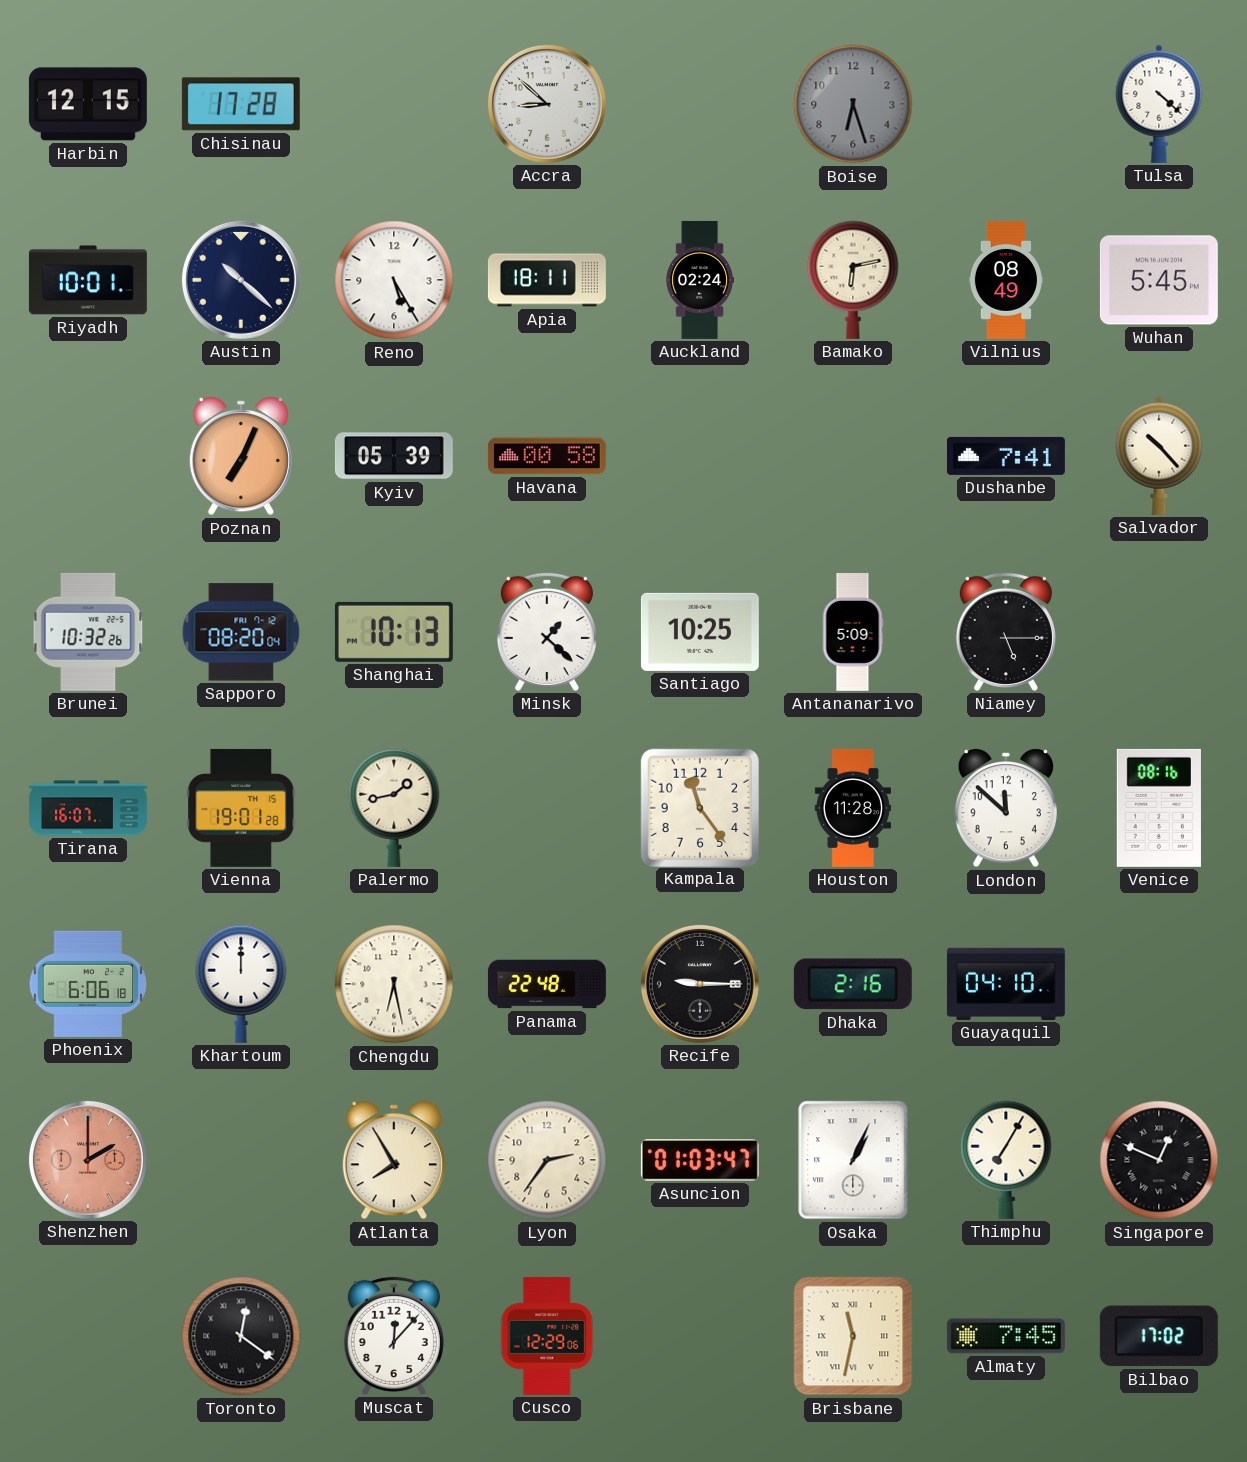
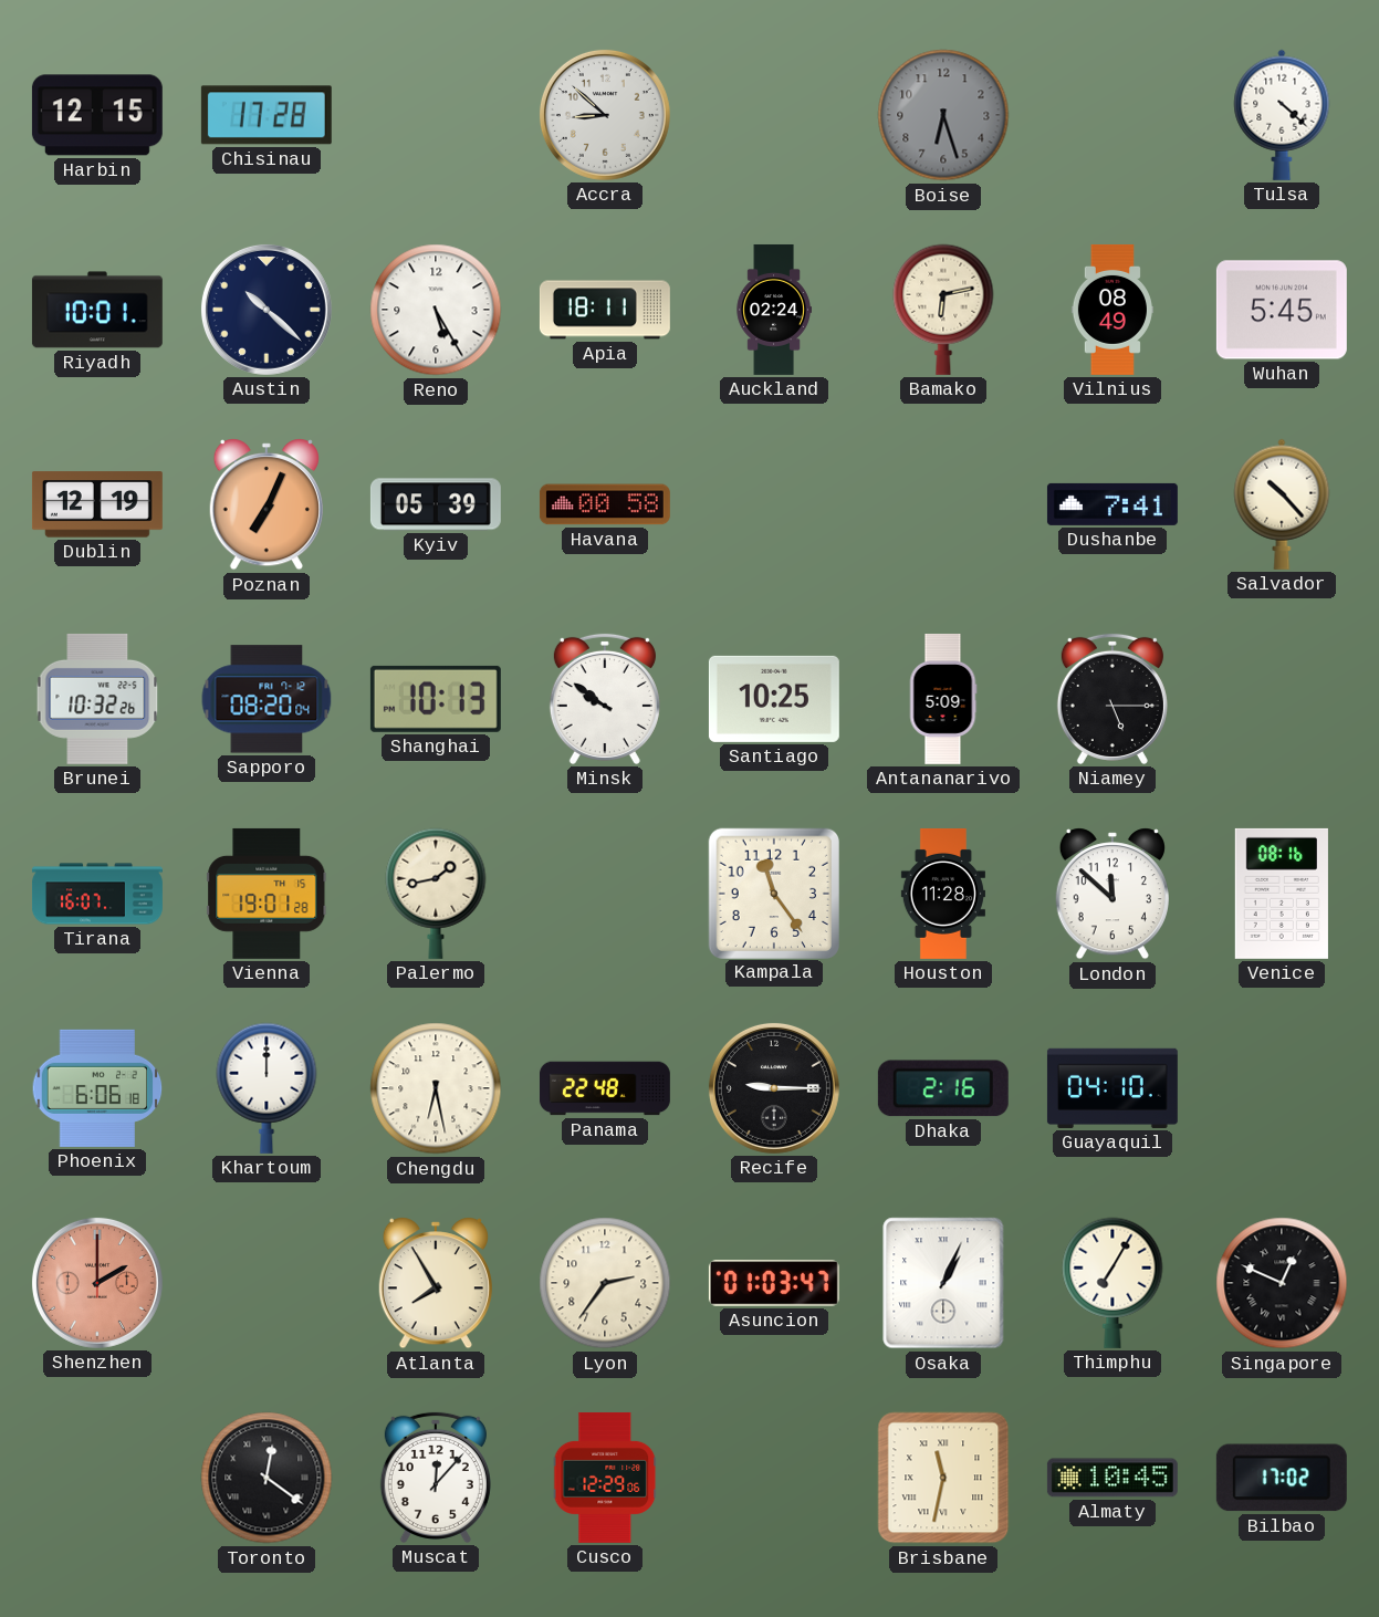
Dublin: none -> 12:19 (97, 504)
Minsk: 1:22 -> 9:51 (605, 699)
Almaty: 7:45 -> 10:45 (1112, 1478)
